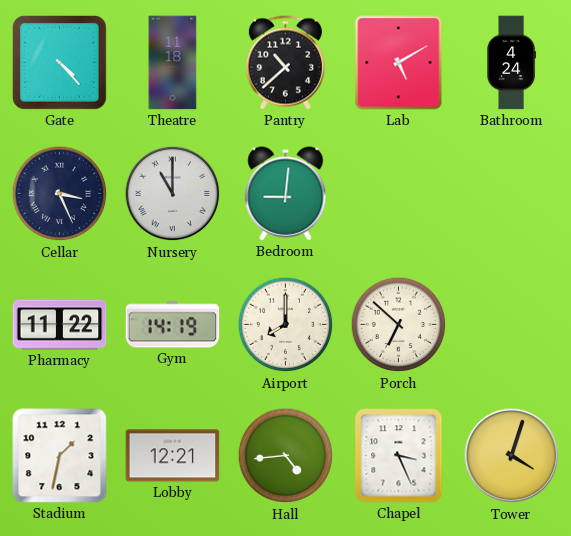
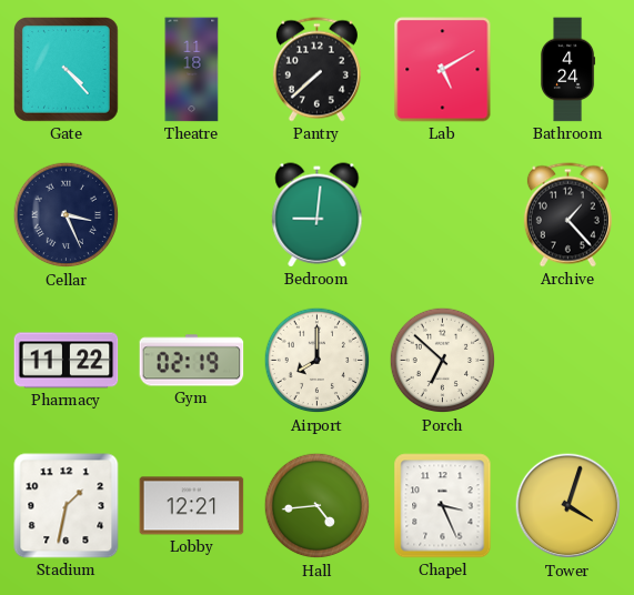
Pantry: 10:38 -> 7:38 (316, 70)
Nursery: 11:00 -> none (173, 194)
Archive: none -> 1:23 (567, 215)
Gym: 14:19 -> 02:19 (192, 361)
